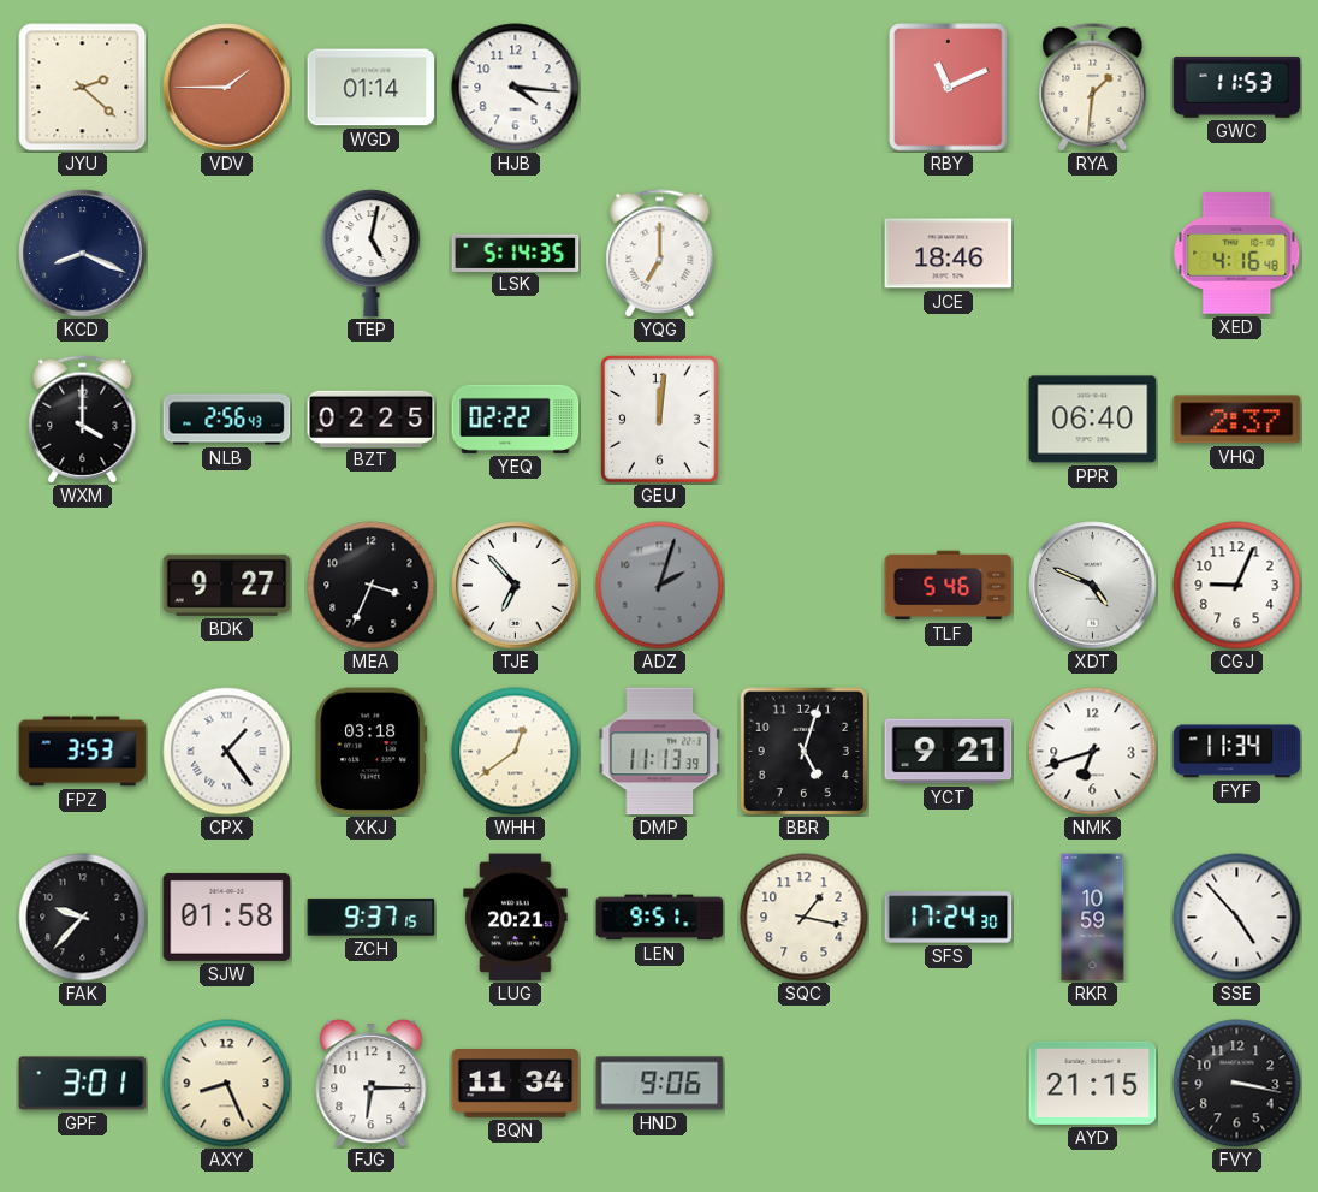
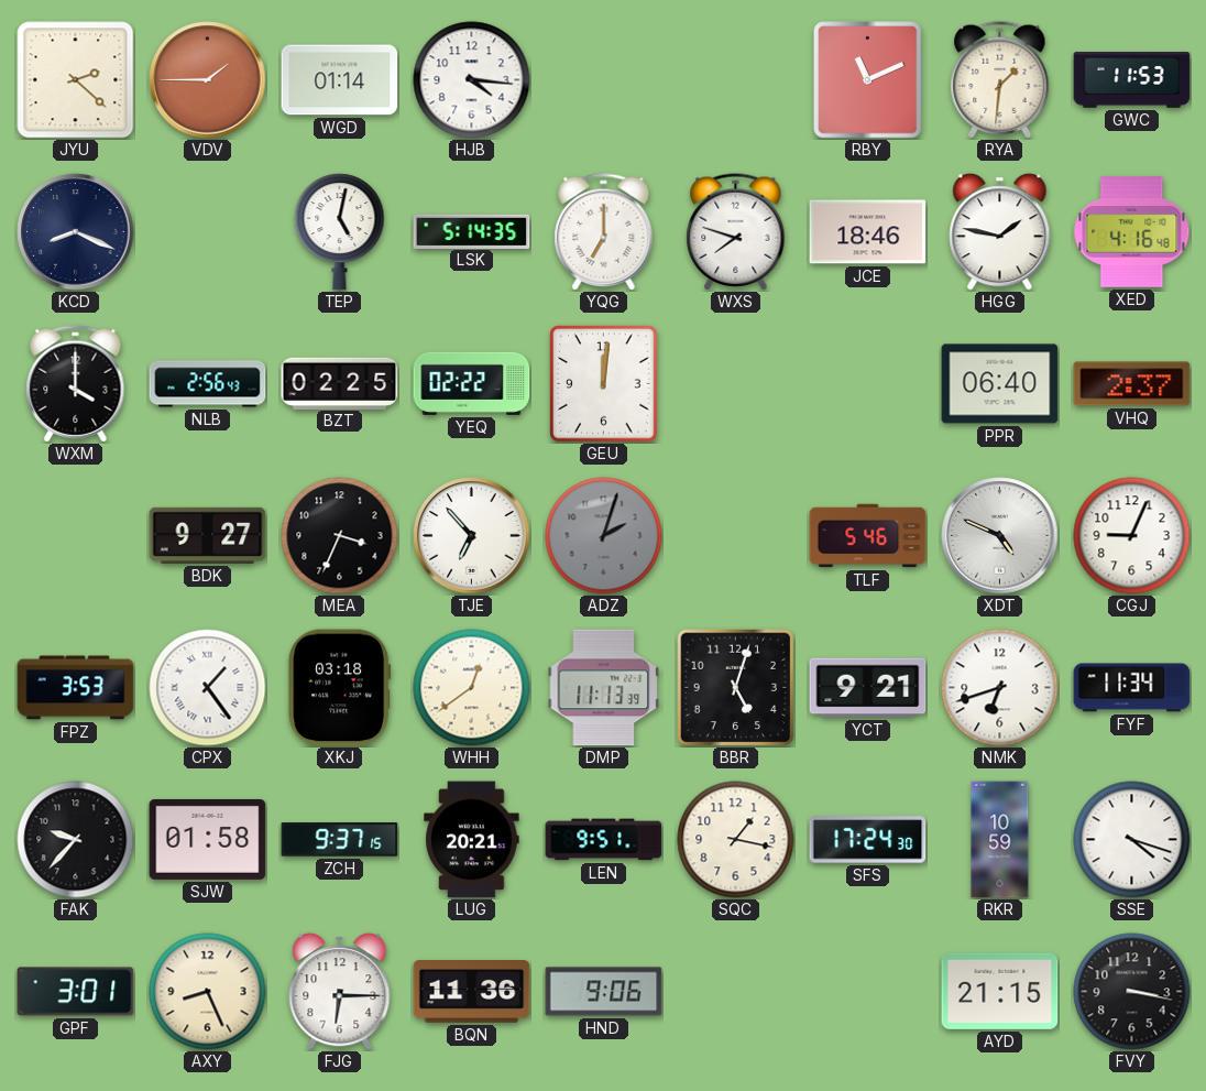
WXS: none -> 7:48 (736, 232)
HGG: none -> 1:47 (1000, 232)
SSE: 4:53 -> 4:18 (1132, 840)
BQN: 11:34 -> 11:36 (472, 992)
